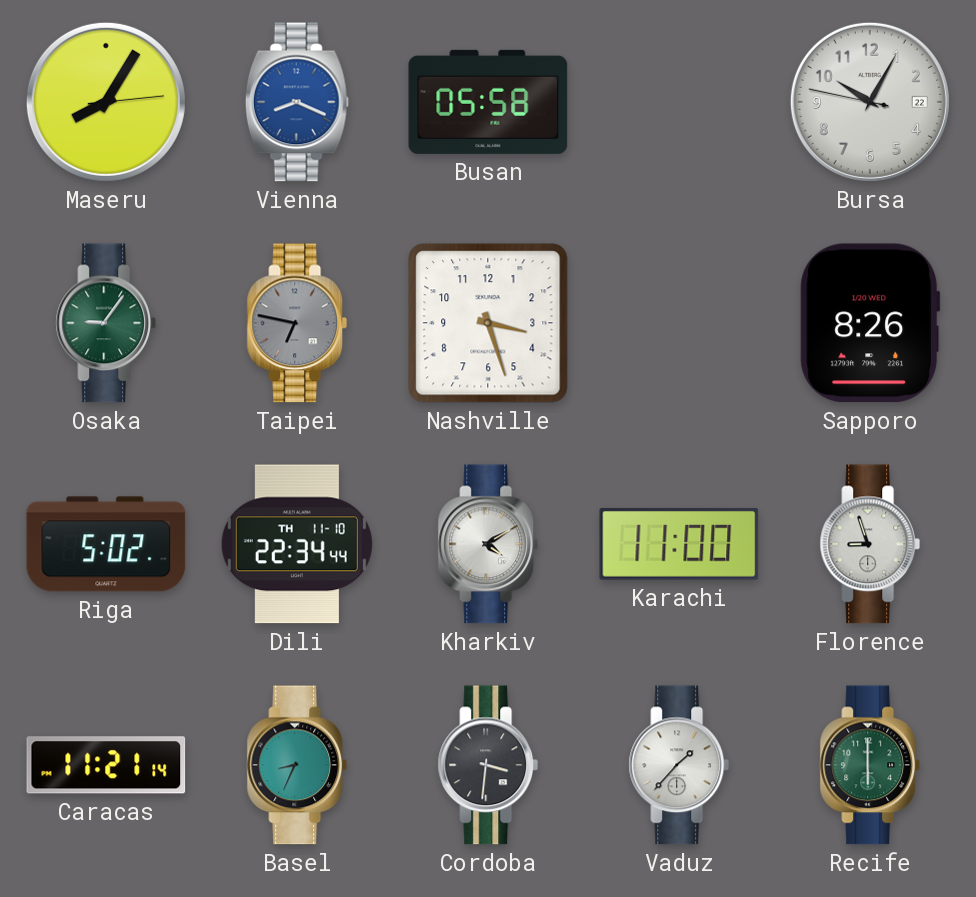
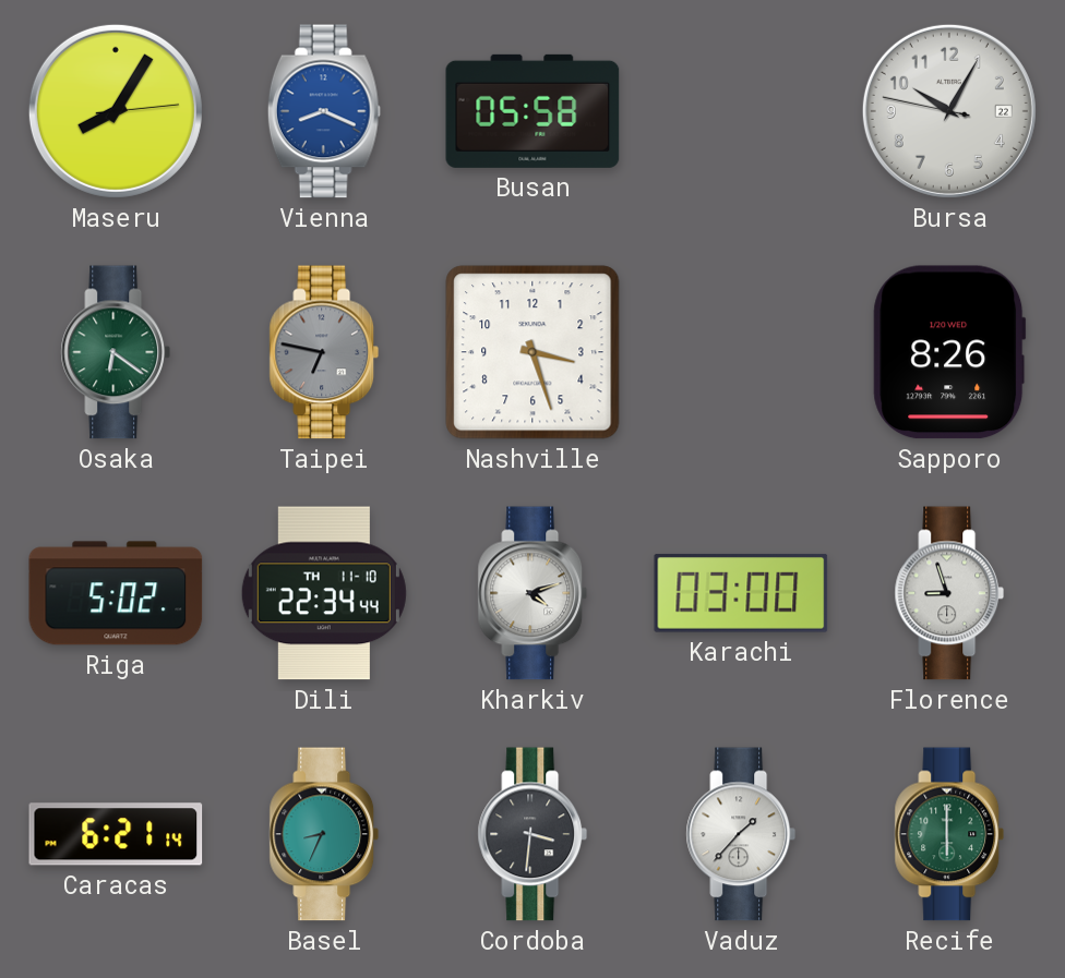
Osaka: 9:06 -> 6:21 (116, 352)
Kharkiv: 4:10 -> 4:12 (532, 593)
Karachi: 11:00 -> 03:00 (741, 593)
Caracas: 11:21 -> 6:21 (116, 834)
